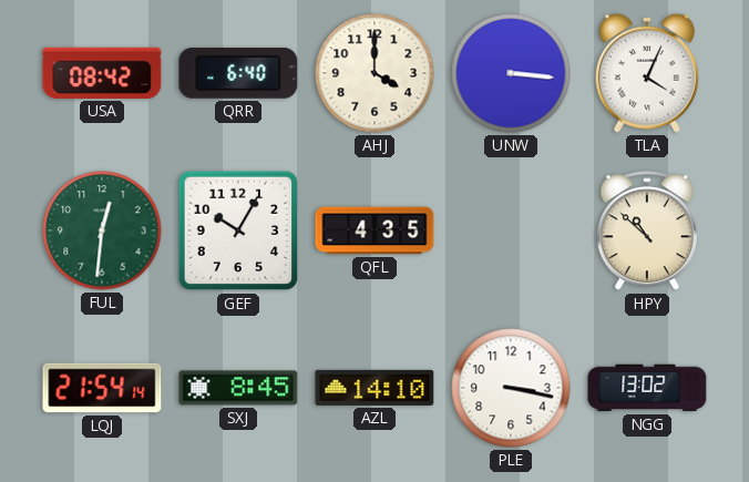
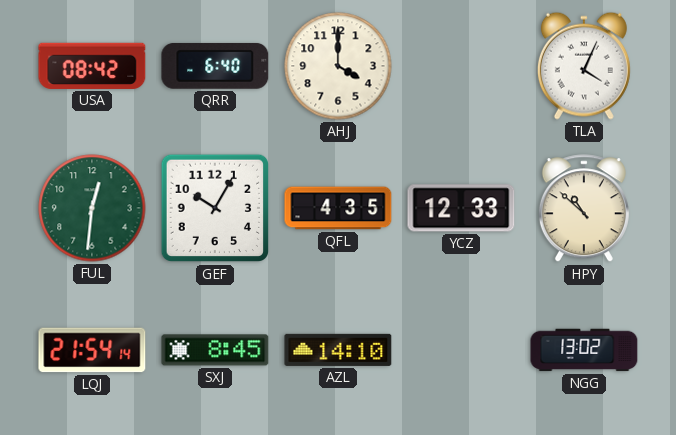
UNW: 3:16 -> none (511, 73)
YCZ: none -> 12:33 (461, 208)
PLE: 3:17 -> none (511, 388)
